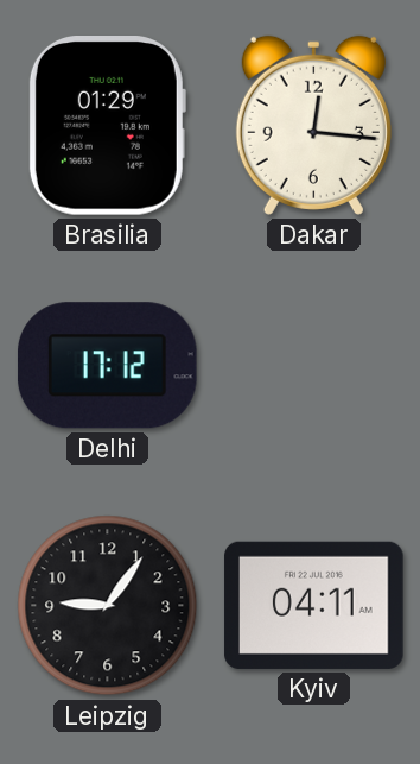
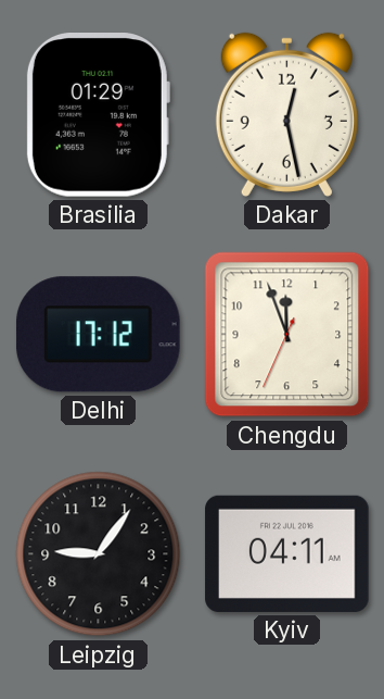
Dakar: 12:16 -> 12:28 (286, 114)
Chengdu: none -> 11:56 (287, 335)
